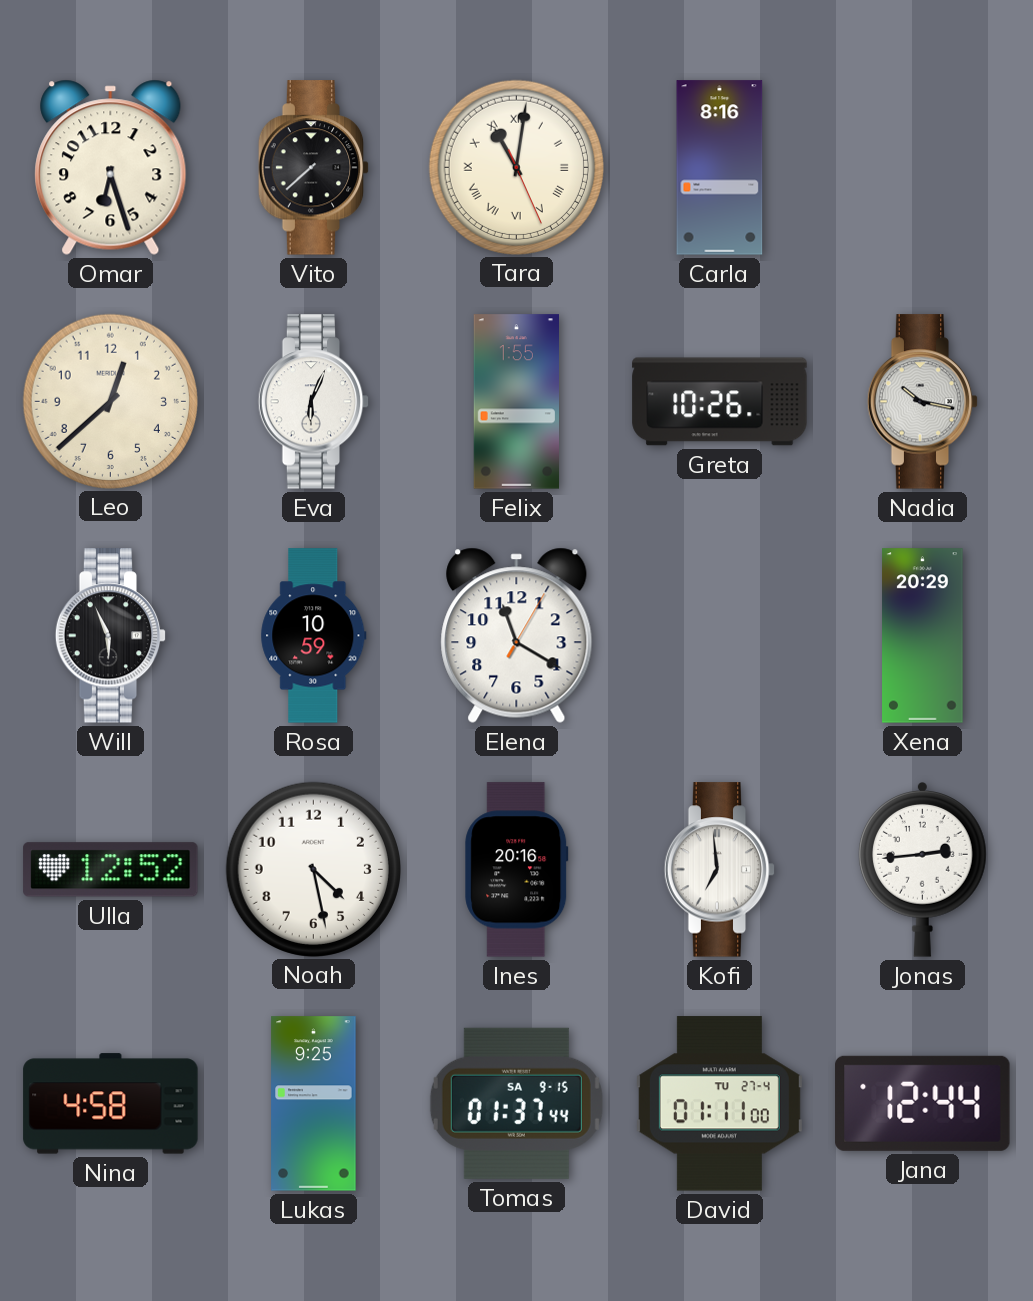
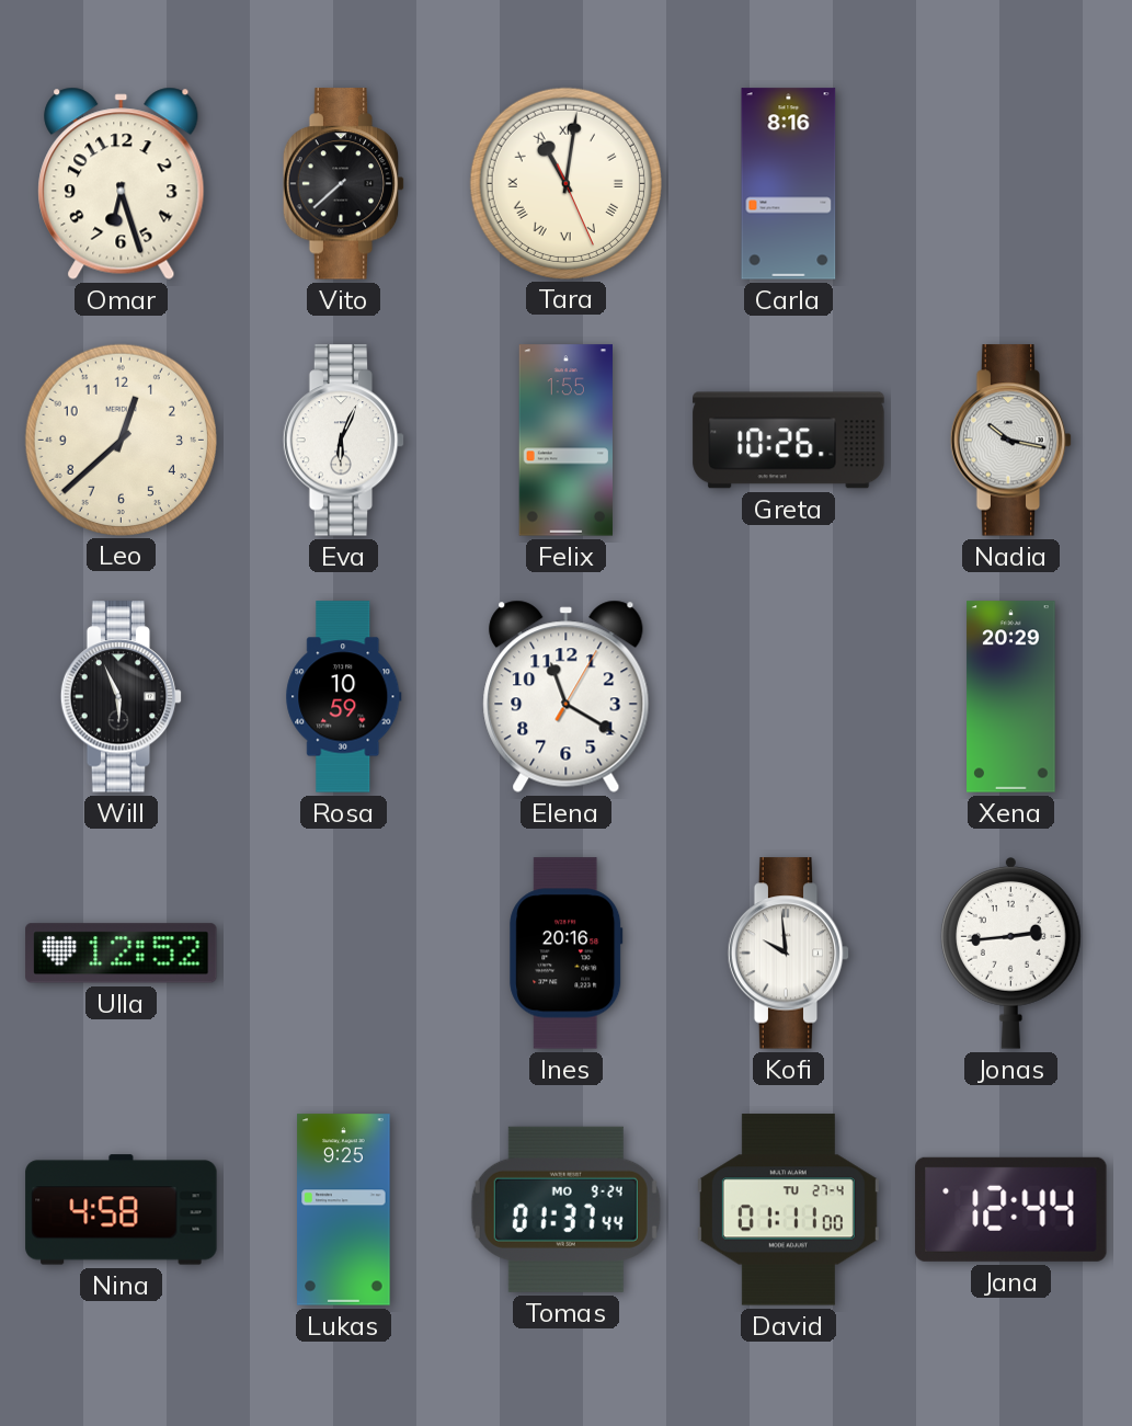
Noah: 4:28 -> none (313, 869)
Kofi: 6:59 -> 9:59 (789, 954)
Tomas date: SA 9-15 -> MO 9-24 (565, 1209)
